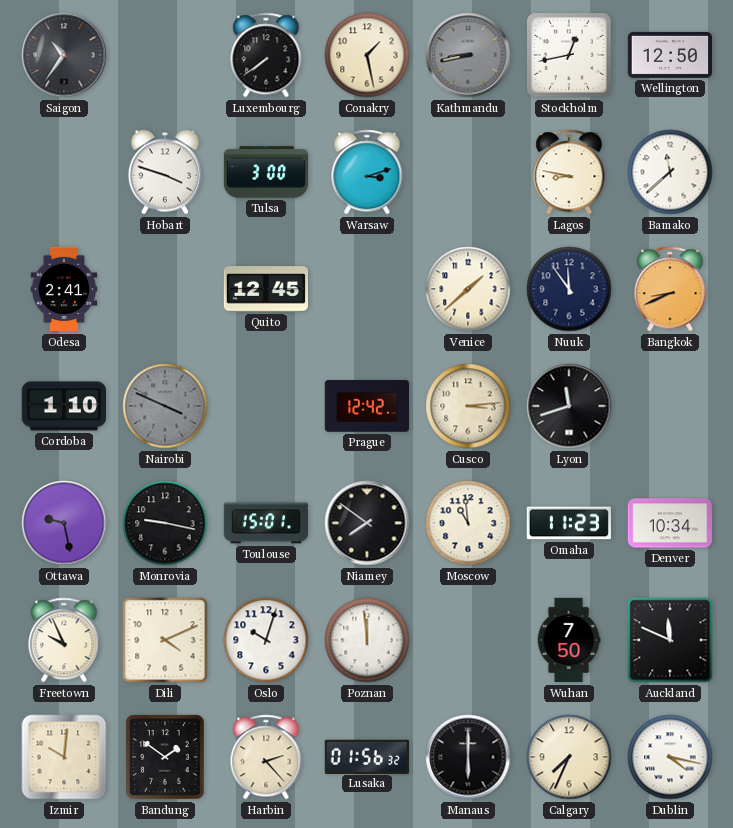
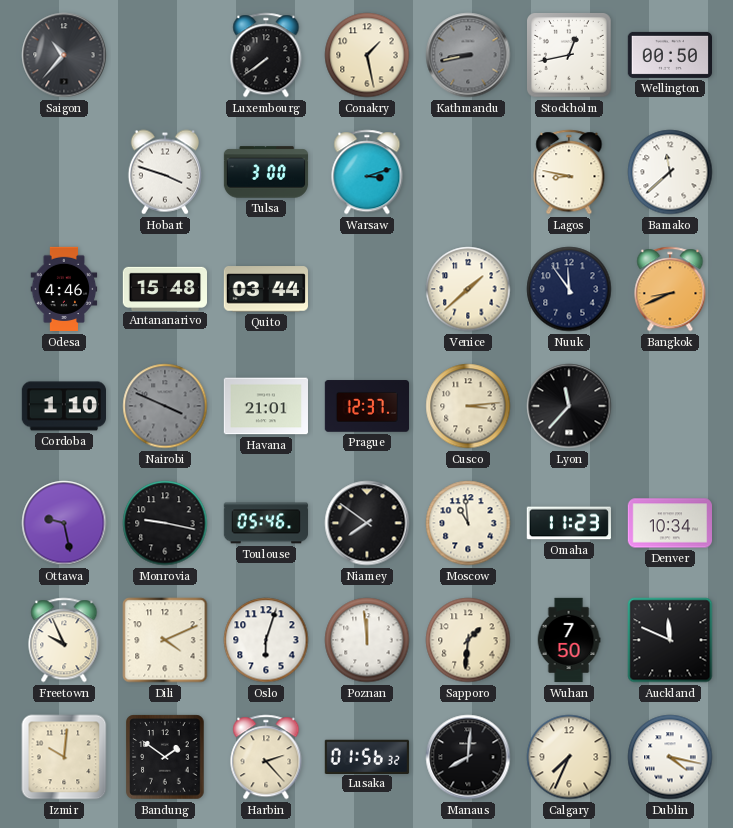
Saigon: 10:36 -> 10:37 (64, 55)
Wellington: 12:50 -> 00:50 (669, 55)
Odesa: 2:41 -> 4:46 (64, 289)
Antananarivo: none -> 15:48 (165, 288)
Quito: 12:45 -> 03:44 (265, 289)
Havana: none -> 21:01 (265, 406)
Prague: 12:42 -> 12:37 (366, 406)
Lyon: 11:42 -> 11:37 (569, 406)
Toulouse: 15:01 -> 05:46 (265, 523)
Oslo: 10:03 -> 6:03 (266, 640)
Sapporo: none -> 1:31 (468, 640)
Manaus: 6:00 -> 8:01 (468, 757)
